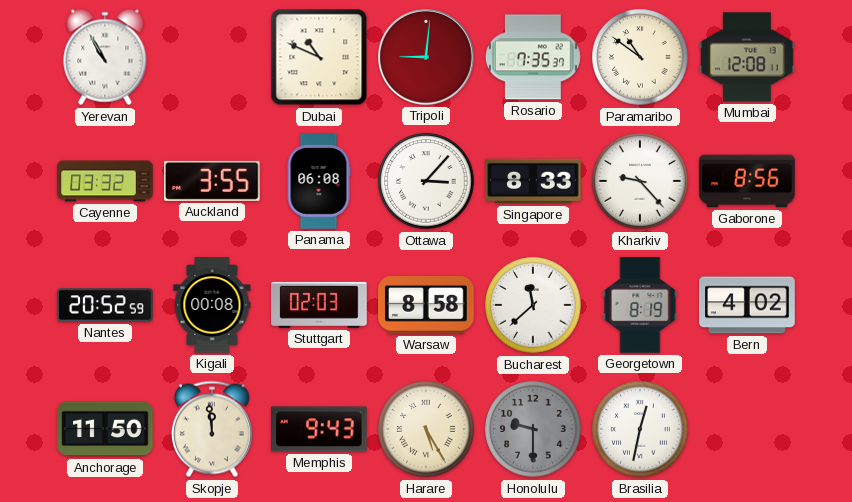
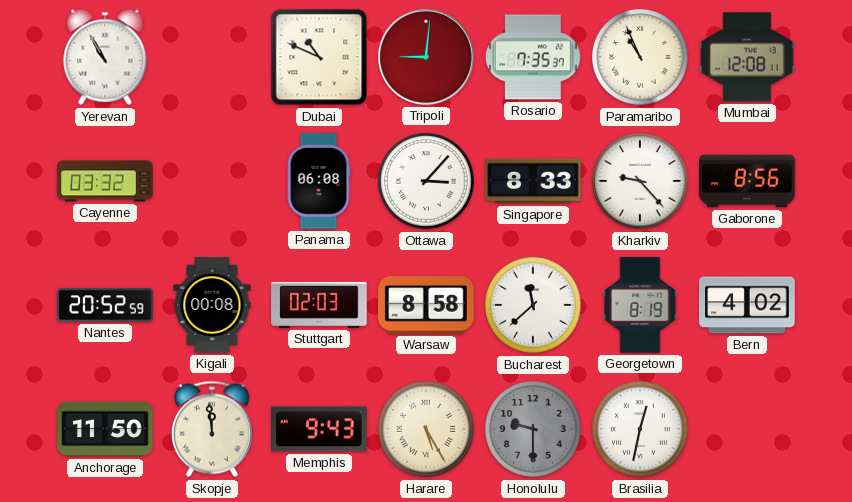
Paramaribo: 10:51 -> 10:56 (640, 57)
Auckland: 3:55 -> none (213, 181)
